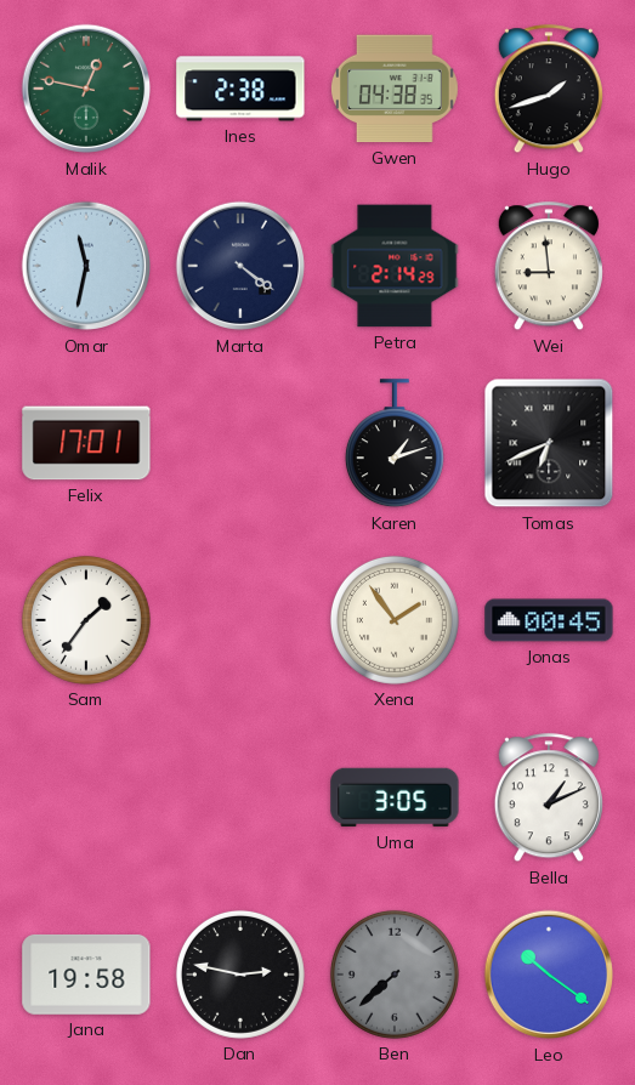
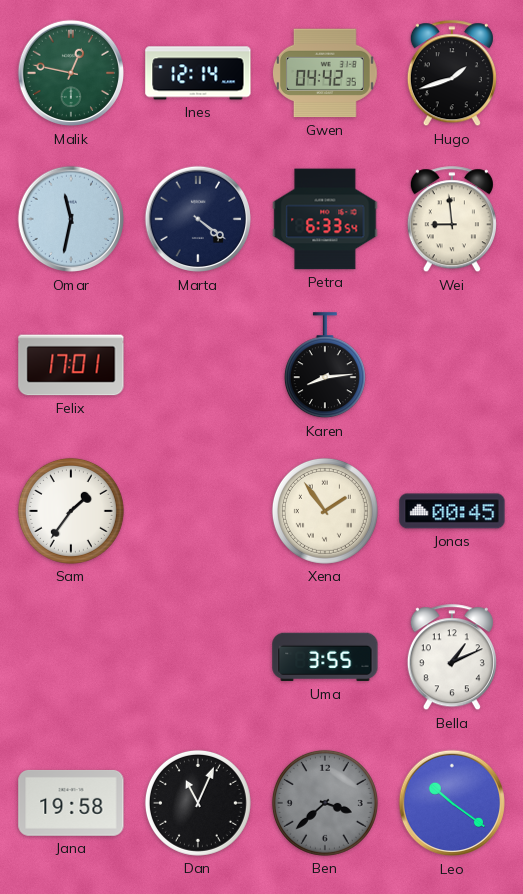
Ines: 2:38 -> 12:14 (198, 73)
Gwen: 04:38 -> 04:42 (325, 73)
Petra: 2:14 -> 6:33 (325, 219)
Karen: 1:12 -> 8:14 (325, 366)
Tomas: 6:41 -> none (549, 443)
Uma: 3:05 -> 3:55 (325, 657)
Dan: 2:47 -> 11:04 (198, 803)
Ben: 7:38 -> 3:38 (325, 803)
